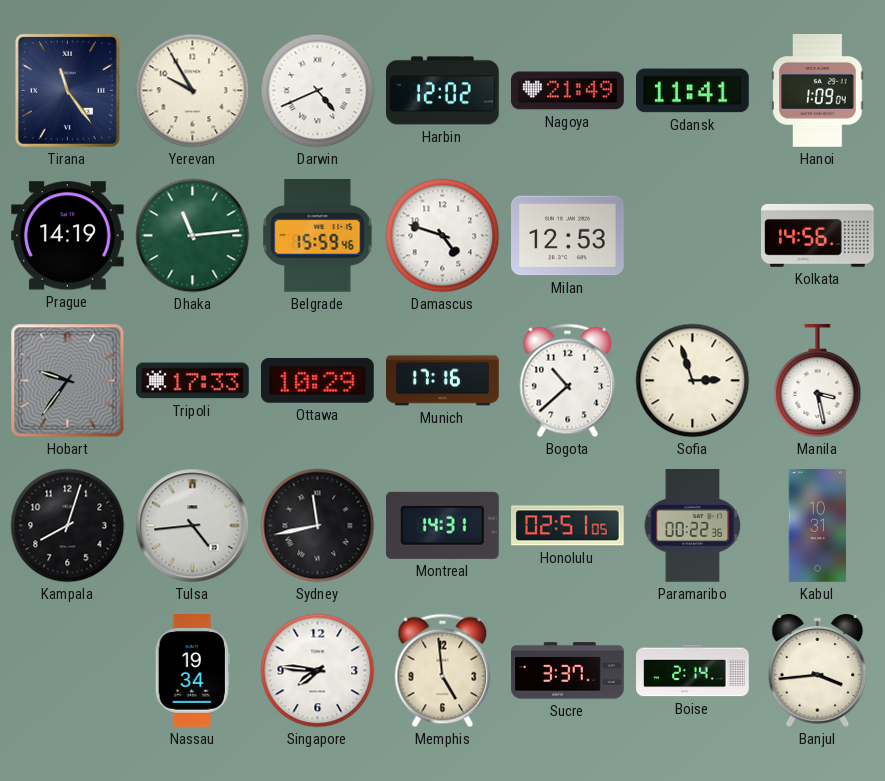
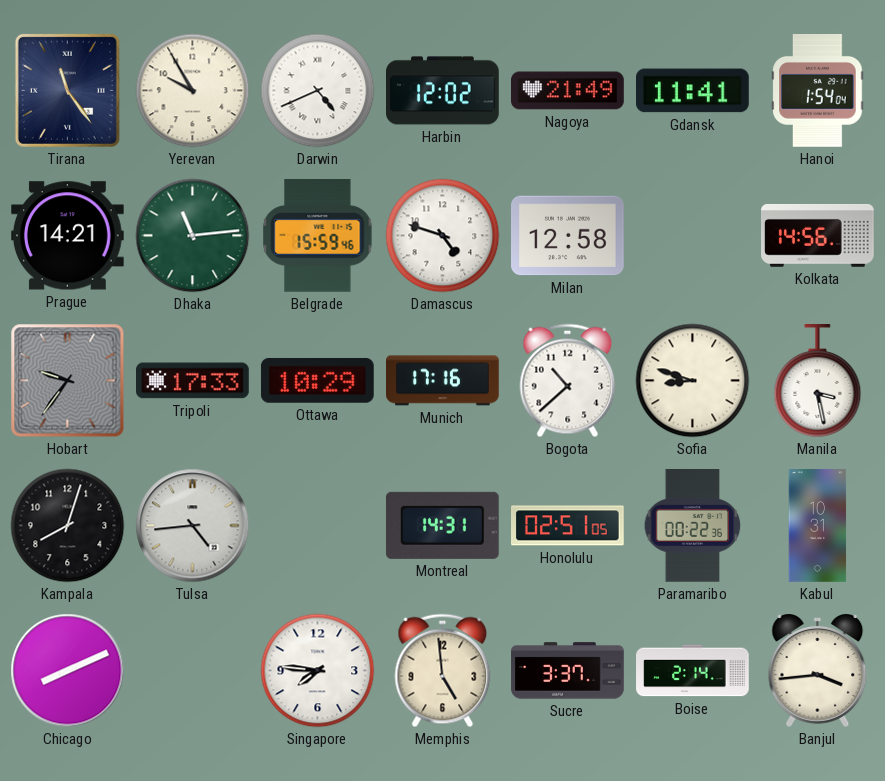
Hanoi: 1:09 -> 1:54 (818, 91)
Prague: 14:19 -> 14:21 (68, 236)
Milan: 12:53 -> 12:58 (568, 236)
Sofia: 2:57 -> 8:48 (693, 381)
Sydney: 11:43 -> none (318, 526)
Chicago: none -> 8:11 (68, 671)
Nassau: 19:34 -> none (192, 671)
